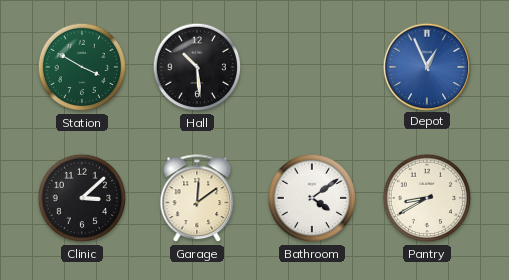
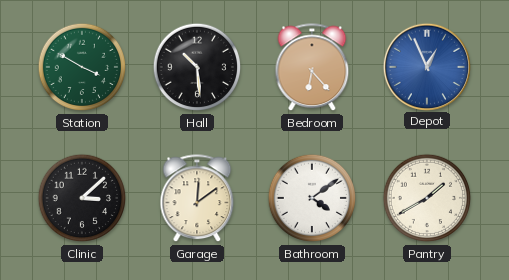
Bedroom: none -> 6:23 (312, 68)
Pantry: 8:40 -> 1:40 (427, 198)
